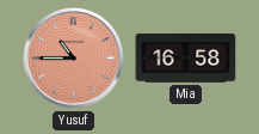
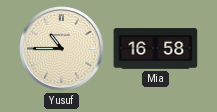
Yusuf dial: salmon -> cream (62, 49)
